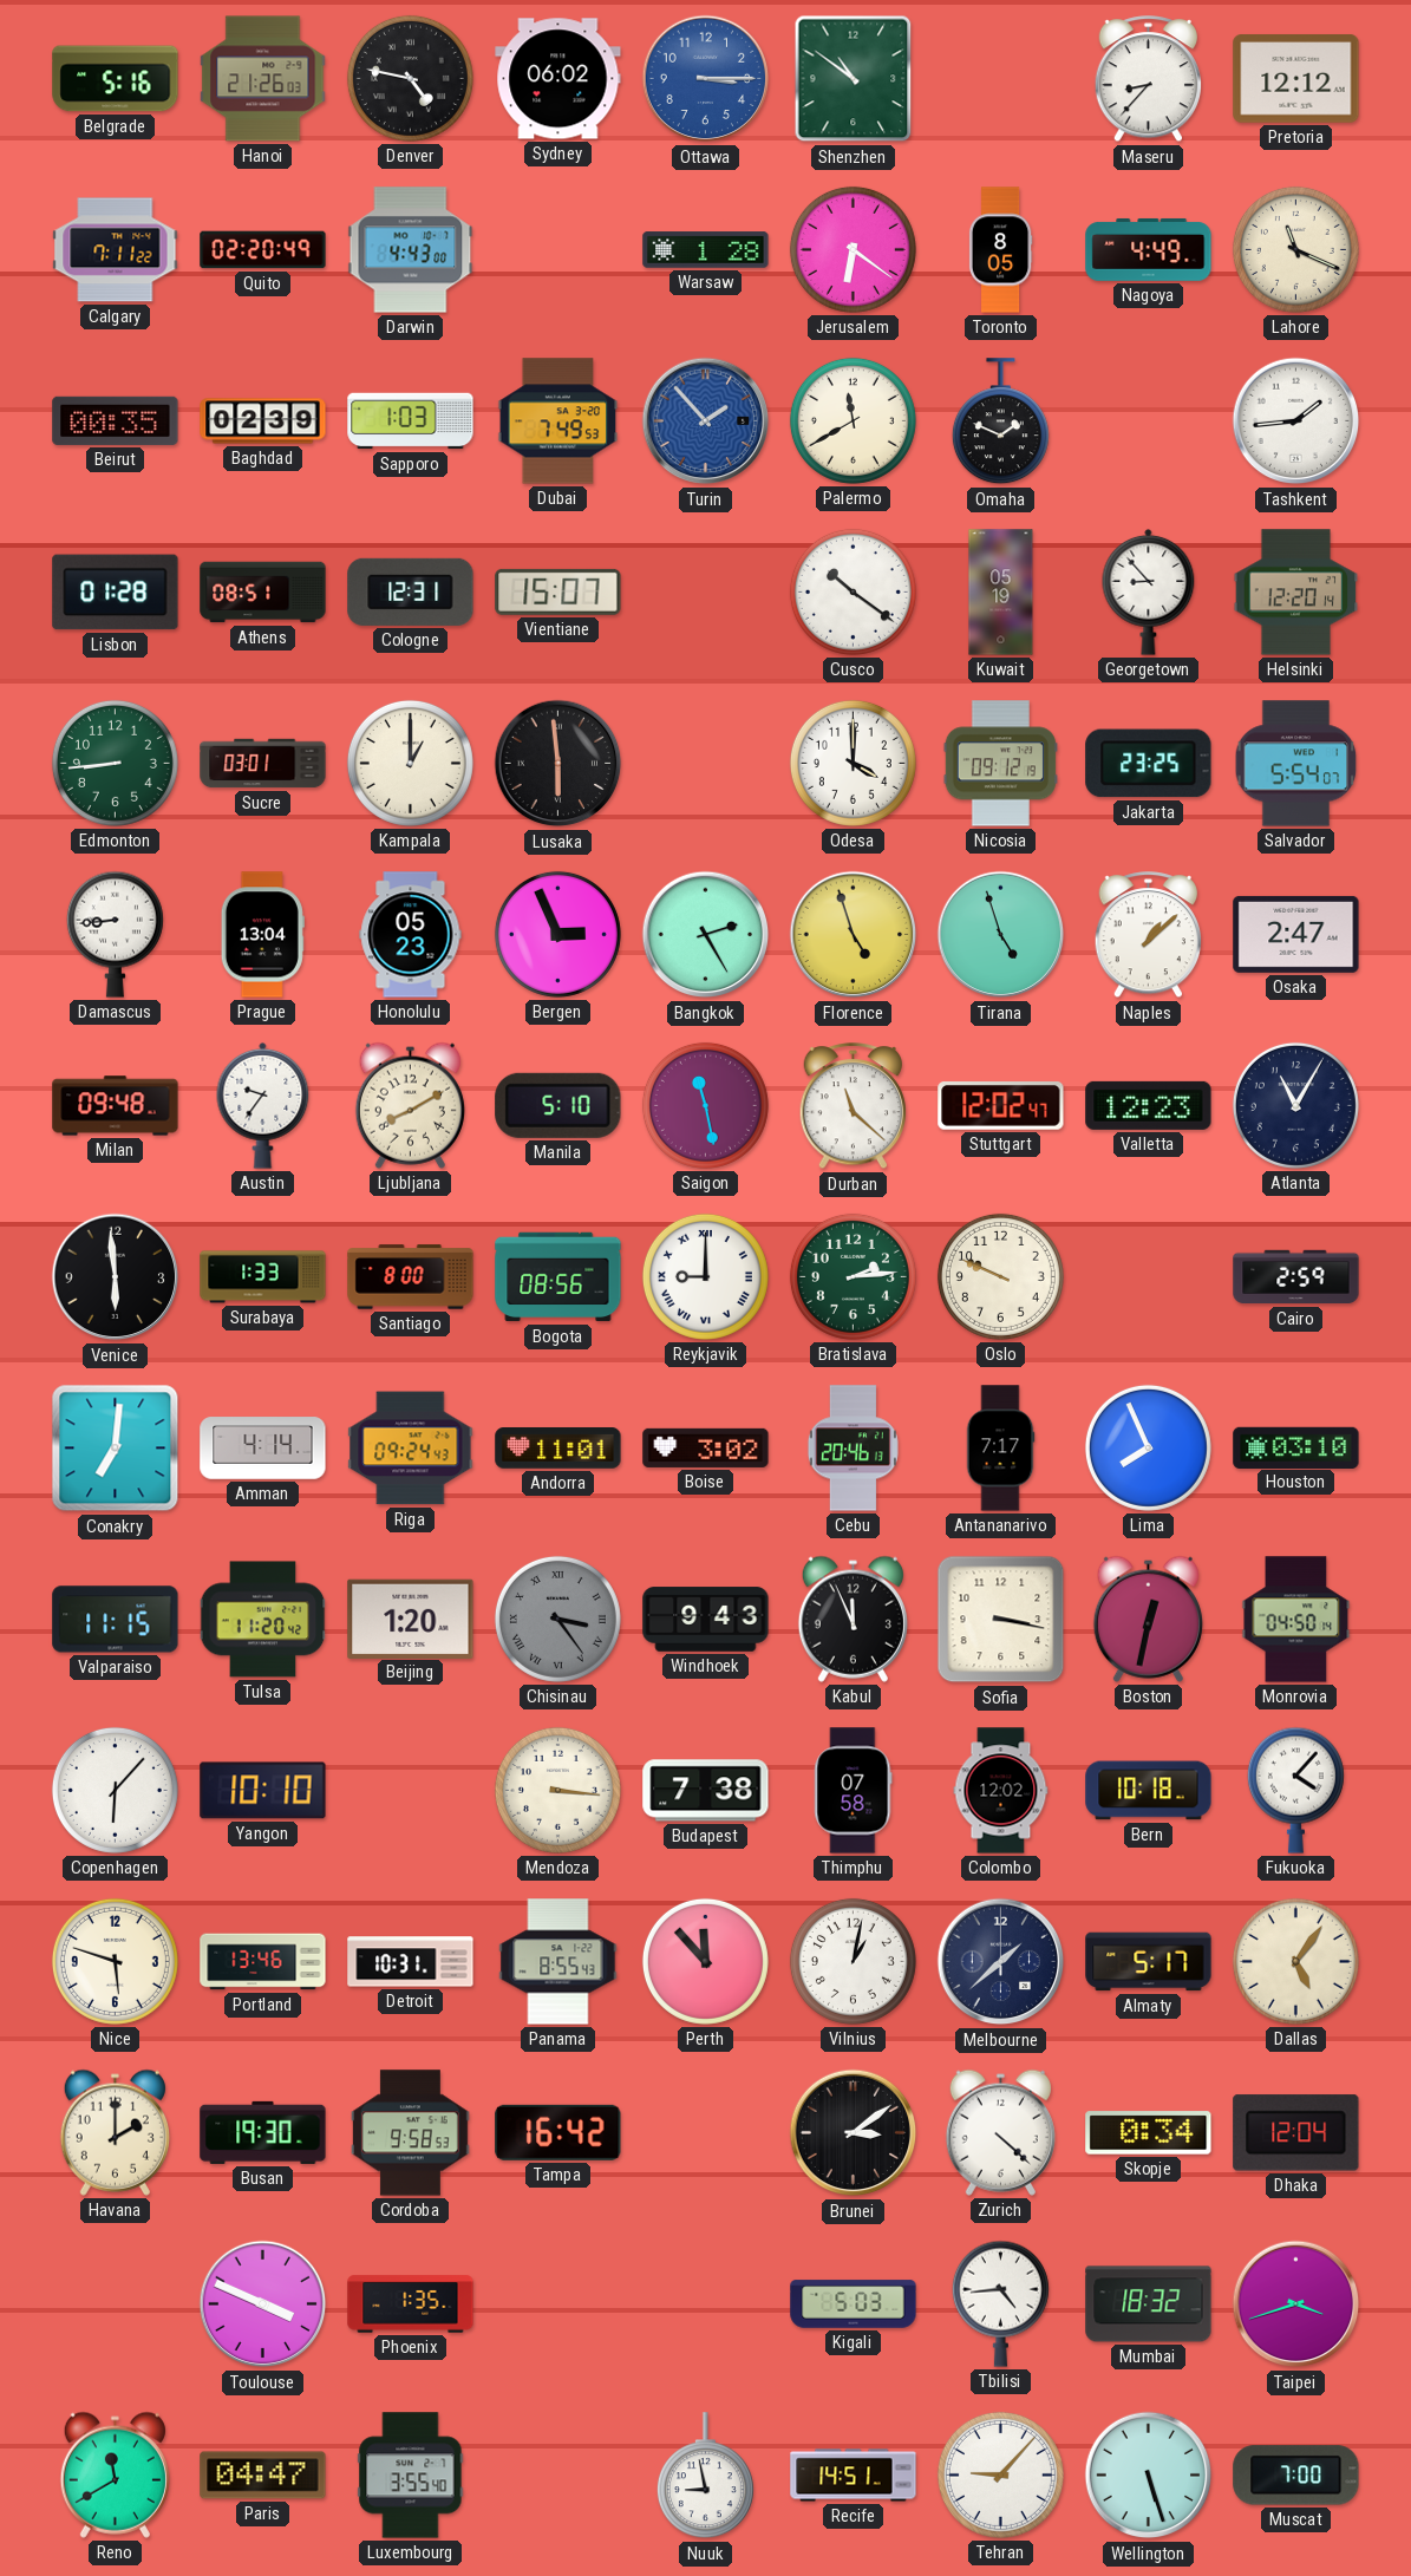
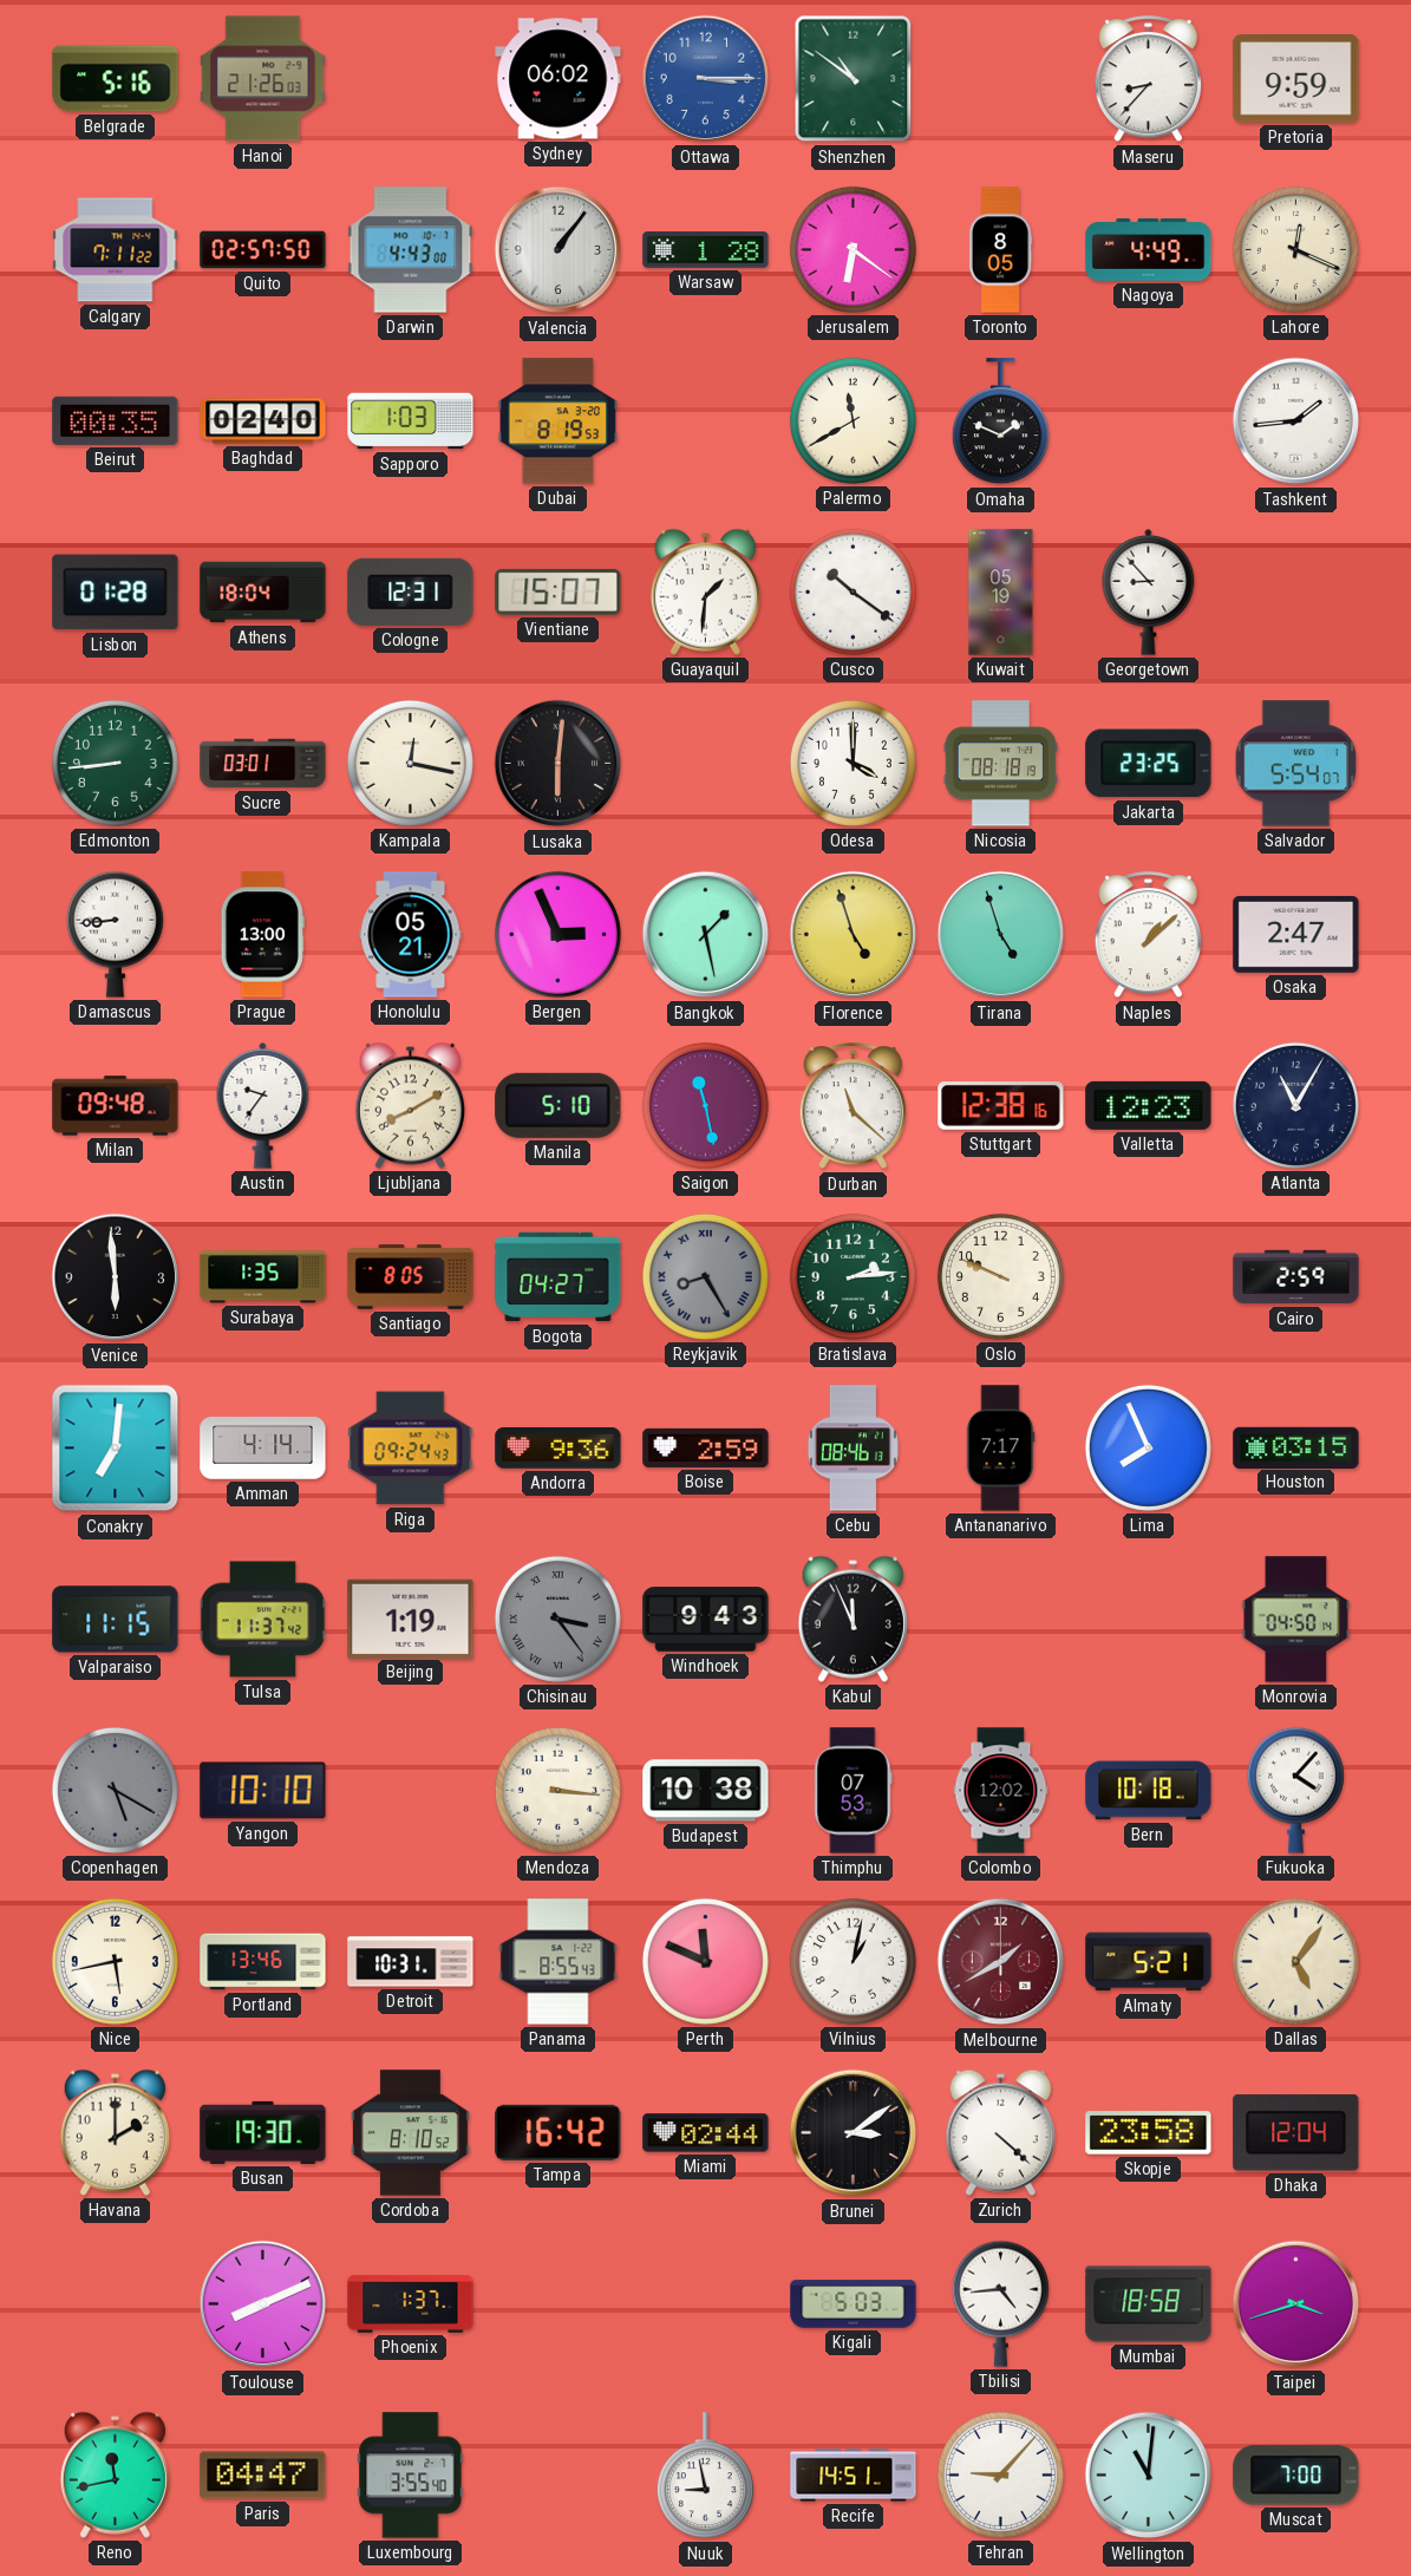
Denver: 4:47 -> none (410, 78)
Pretoria: 12:12 -> 9:59 (1296, 79)
Quito: 02:20 -> 02:57 (263, 250)
Valencia: none -> 1:06 (558, 250)
Lahore: 11:19 -> 12:19 (1295, 249)
Baghdad: 02:39 -> 02:40 (263, 421)
Dubai: 7:49 -> 8:19 (558, 421)
Turin: 1:53 -> none (706, 421)
Athens: 08:51 -> 18:04 (263, 593)
Guayaquil: none -> 1:31 (705, 591)
Helsinki: 12:20 -> none (1296, 593)
Kampala: 1:00 -> 12:17 (410, 763)
Lusaka: 5:59 -> 6:01 (558, 764)
Nicosia: 09:12 -> 08:18 (1000, 764)
Prague: 13:04 -> 13:00 (262, 935)
Honolulu: 05:23 -> 05:21 (411, 935)
Bangkok: 2:25 -> 1:28 (706, 935)
Stuttgart: 12:02 -> 12:38 (1001, 1106)
Surabaya: 1:33 -> 1:35 (263, 1277)
Santiago: 8:00 -> 8:05 (411, 1277)
Bogota: 08:56 -> 04:27 (558, 1277)
Reykjavik: 9:00 -> 8:25 (705, 1276)
Reykjavik dial: white -> grey (705, 1276)
Andorra: 11:01 -> 9:36 (558, 1449)
Boise: 3:02 -> 2:59 (706, 1447)
Cebu: 20:46 -> 08:46 (853, 1449)
Houston: 03:10 -> 03:15 (1296, 1447)
Tulsa: 11:20 -> 11:37 (263, 1620)
Beijing: 1:20 -> 1:19 (411, 1619)
Sofia: 3:17 -> none (1001, 1620)
Boston: 12:32 -> none (1148, 1619)
Copenhagen: 6:07 -> 5:20 (115, 1790)
Copenhagen dial: white -> grey (115, 1790)
Budapest: 7:38 -> 10:38 (706, 1791)
Thimphu: 07:58 -> 07:53 (854, 1791)
Nice: 5:48 -> 5:43 (115, 1961)
Perth: 11:53 -> 11:49 (705, 1961)
Melbourne: 1:38 -> 1:40 (1001, 1962)
Melbourne dial: navy -> burgundy (1001, 1962)
Almaty: 5:17 -> 5:21 (1149, 1962)
Cordoba: 9:58 -> 8:10 (411, 2133)
Miami: none -> 02:44 (706, 2133)
Skopje: 0:34 -> 23:58 (1149, 2133)
Toulouse: 3:49 -> 8:11 (263, 2304)
Phoenix: 1:35 -> 1:37 (411, 2304)
Mumbai: 18:32 -> 18:58 (1149, 2304)
Reno: 11:40 -> 11:43 (115, 2474)
Wellington: 5:27 -> 11:01 (1149, 2476)
